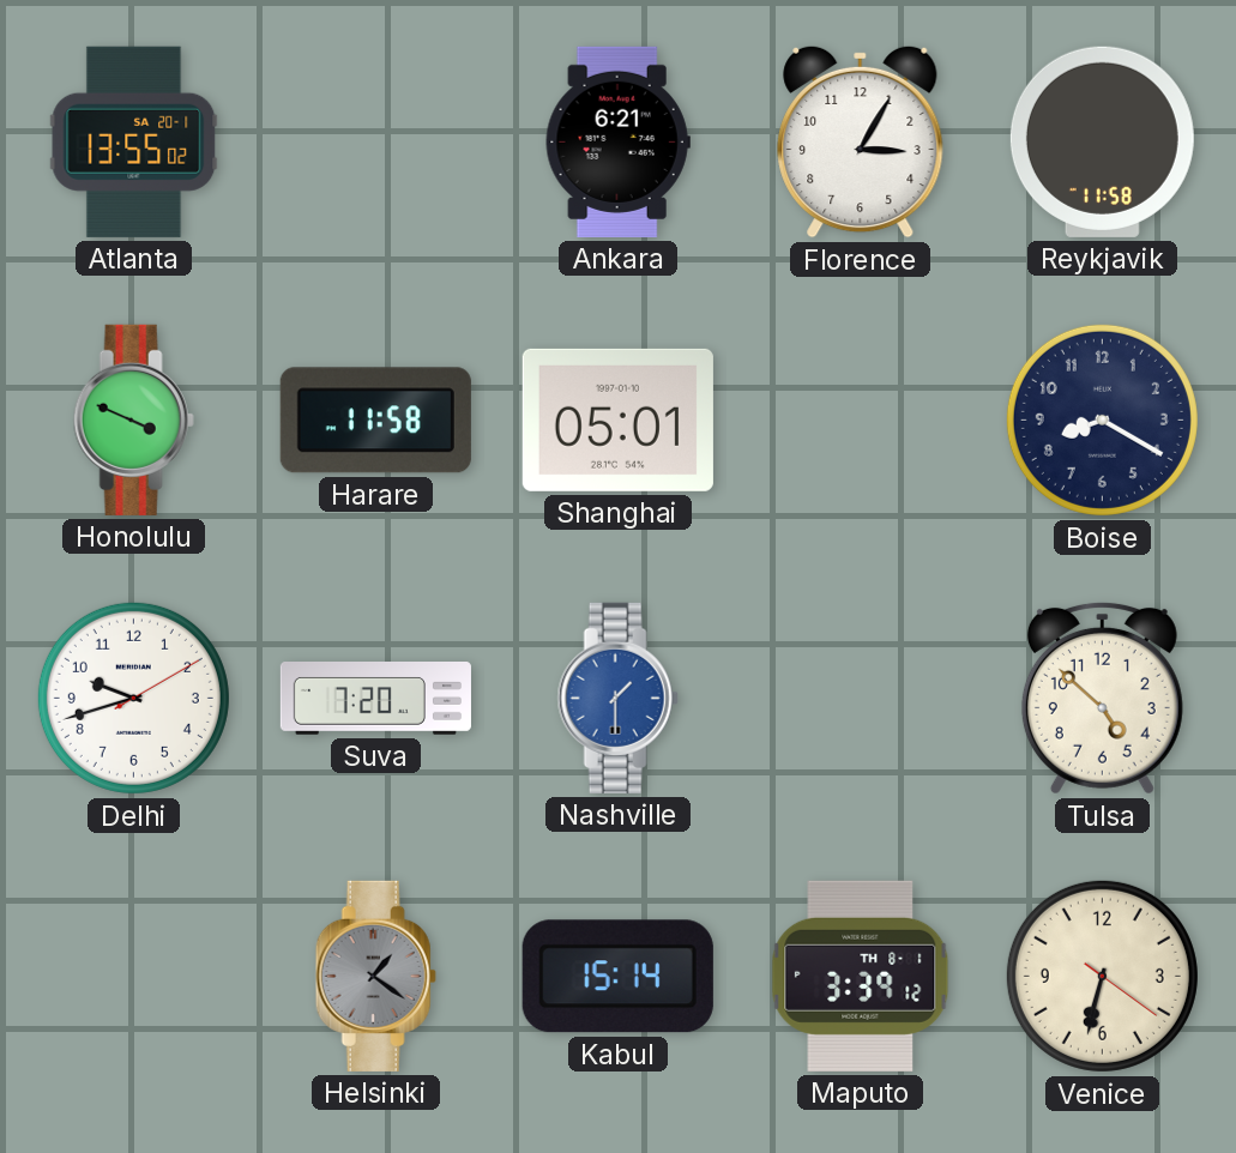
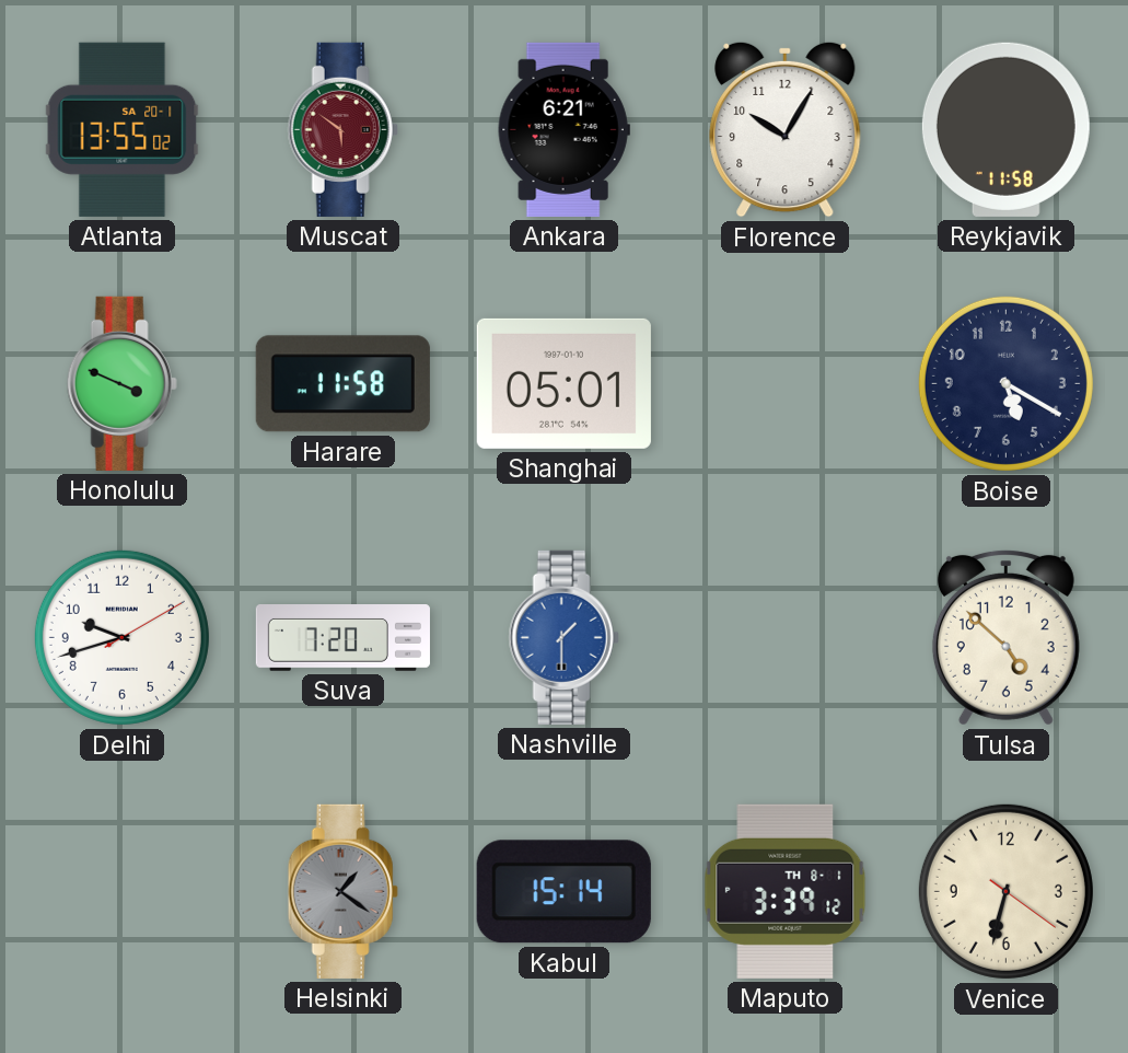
Muscat: none -> 5:51 (342, 129)
Florence: 3:05 -> 10:05 (786, 129)
Boise: 8:20 -> 5:20 (1005, 383)
